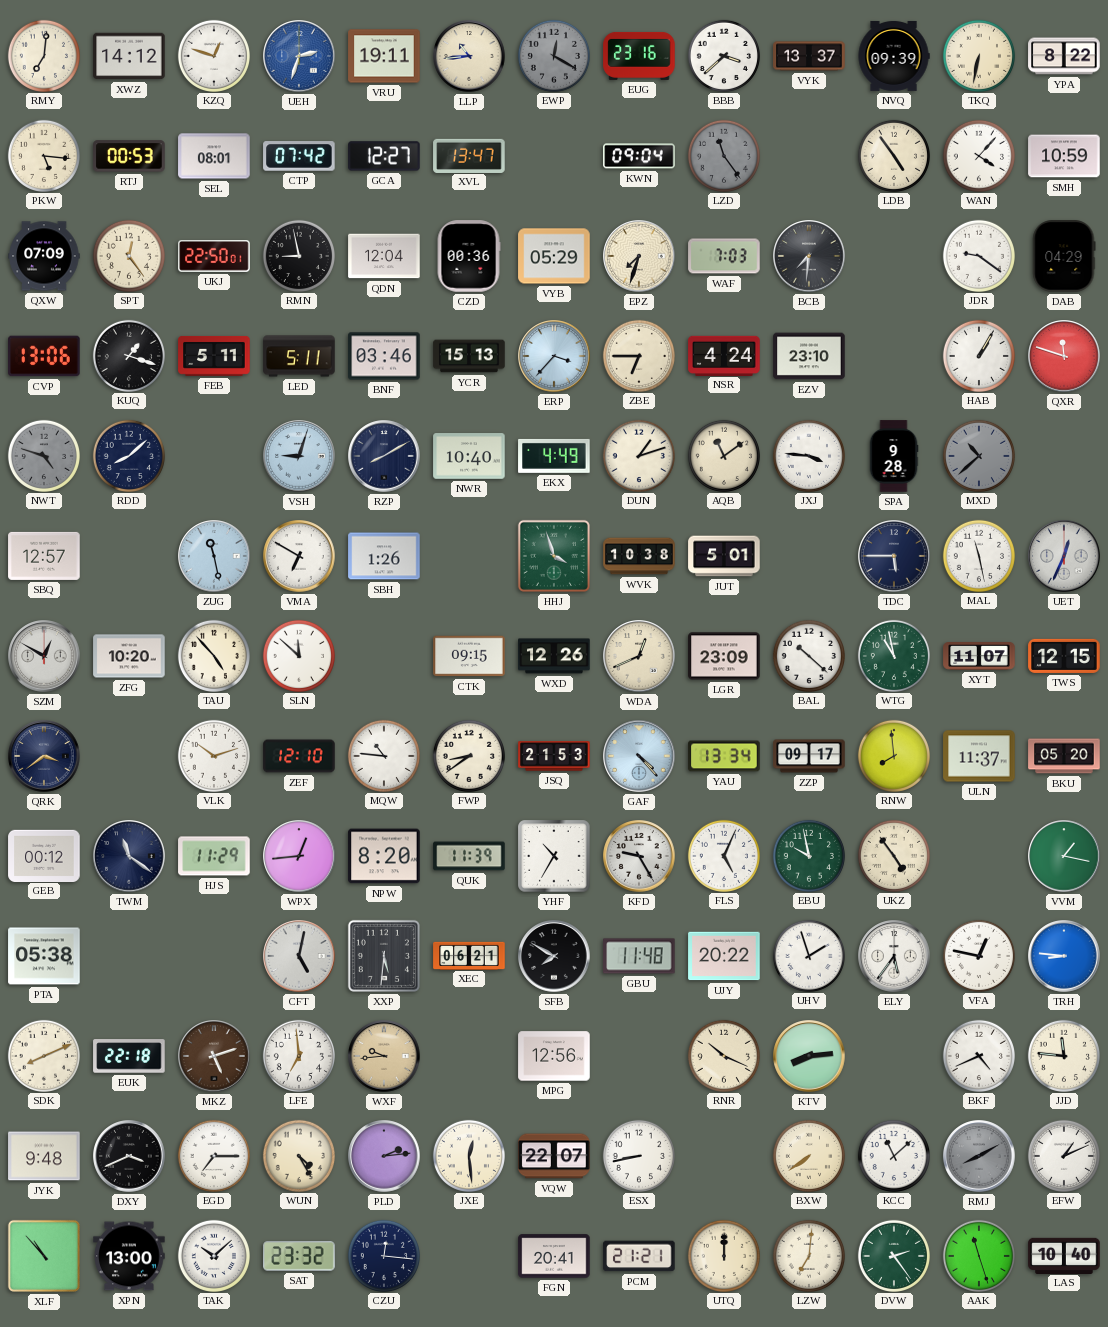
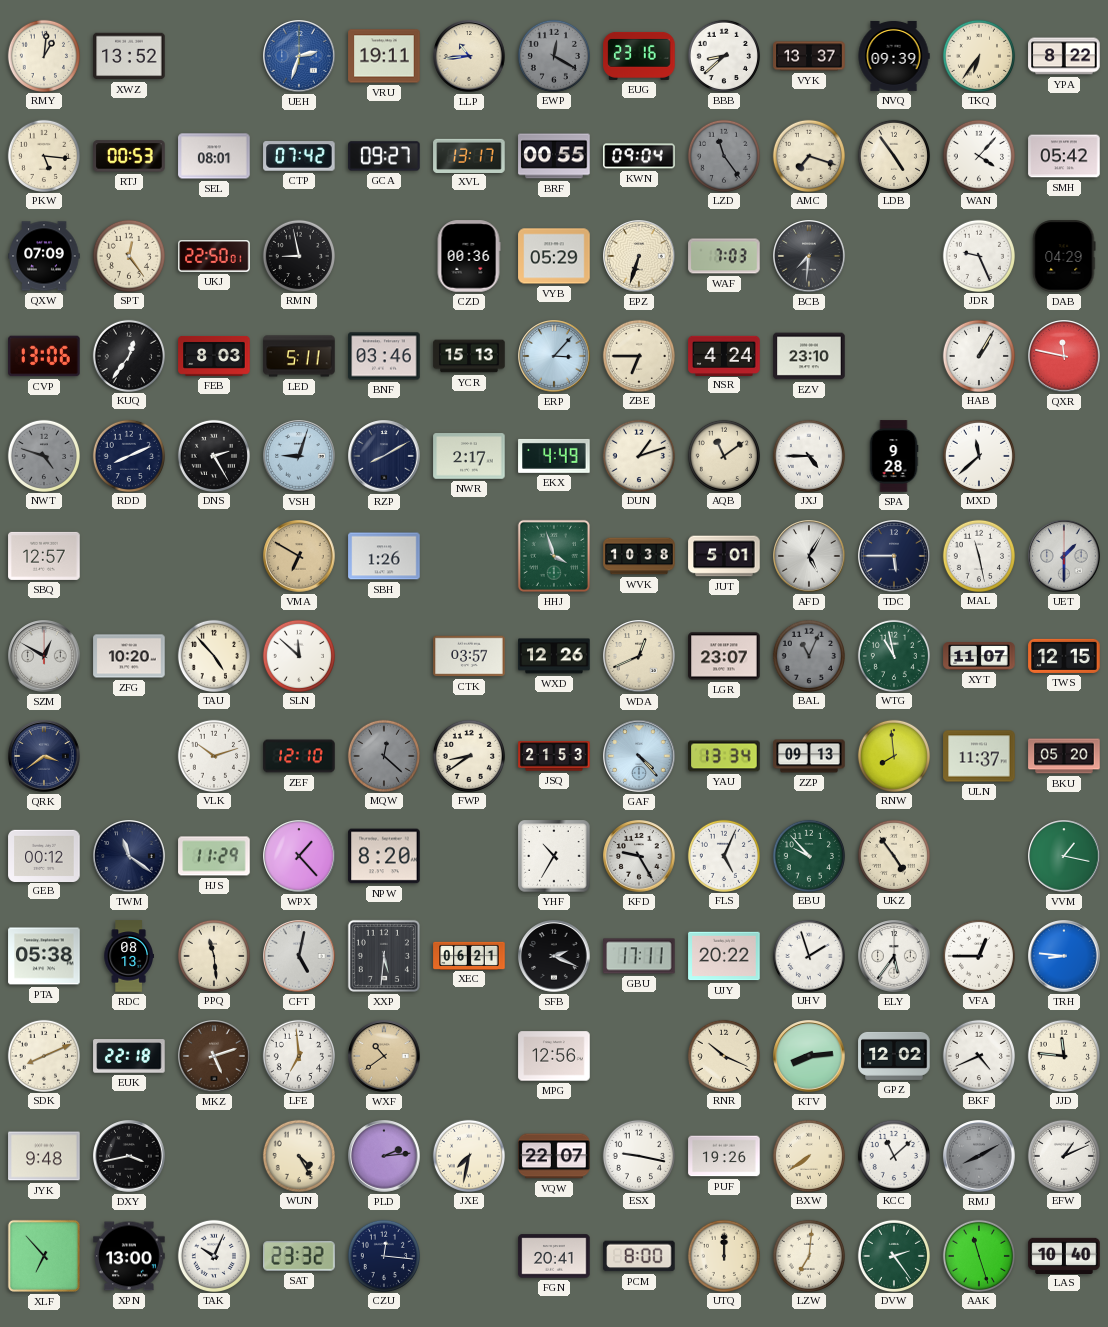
RMY: 7:01 -> 1:01 (43, 55)
XWZ: 14:12 -> 13:52 (129, 56)
KZQ: 12:48 -> none (213, 55)
BBB: 3:38 -> 8:38 (723, 55)
TKQ: 6:32 -> 6:36 (978, 55)
GCA: 12:27 -> 09:27 (384, 156)
XVL: 13:47 -> 13:17 (469, 155)
BRF: none -> 00:55 (554, 156)
AMC: none -> 7:18 (808, 155)
SMH: 10:59 -> 05:42 (1064, 156)
QDN: 12:04 -> none (384, 256)
EPZ: 7:33 -> 6:33 (639, 256)
JDR: 9:21 -> 9:26 (978, 255)
KUQ: 1:18 -> 12:36 (128, 355)
FEB: 5:11 -> 8:03 (214, 356)
ERP: 3:37 -> 3:07 (554, 356)
QXR: 11:48 -> 11:47 (1064, 356)
RDD: 8:08 -> 8:11 (128, 455)
DNS: none -> 2:25 (213, 455)
NWR: 10:40 -> 2:17 (469, 456)
JXJ: 3:46 -> 4:45 (808, 455)
MXD: 10:38 -> 11:38 (978, 455)
MXD dial: grey -> white (978, 455)
ZUG: 11:28 -> none (214, 556)
VMA dial: white -> champagne (299, 556)
AFD: none -> 5:05 (809, 556)
UET: 12:34 -> 1:30 (1064, 556)
CTK: 09:15 -> 03:57 (469, 656)
LGR: 23:09 -> 23:07 (724, 656)
BAL: 10:22 -> 11:04 (808, 655)
BAL dial: white -> grey (808, 655)
MQW: 10:46 -> 12:22 (383, 755)
MQW dial: white -> grey (383, 755)
ZZP: 09:17 -> 09:13 (809, 756)
WPX: 12:44 -> 1:23 (299, 856)
QUK: 11:39 -> none (469, 856)
EBU: 9:58 -> 9:53 (808, 855)
RDC: none -> 08:13 (128, 956)
PPQ: none -> 11:29 (213, 955)
SFB: 7:50 -> 2:19 (554, 956)
GBU: 11:48 -> 17:11 (639, 956)
VFA: 12:47 -> 12:45 (978, 955)
WXF: 9:44 -> 10:39 (384, 1056)
GPZ: none -> 12:02 (894, 1056)
DXY: 3:41 -> 3:43 (129, 1156)
EGD: 7:15 -> none (213, 1155)
JXE: 12:29 -> 7:32 (468, 1155)
ESX: 8:43 -> 9:17 (638, 1155)
PUF: none -> 19:26 (724, 1156)
XLF: 10:53 -> 6:53 (44, 1256)
TAK: 10:08 -> 10:04 (213, 1255)
PCM: 21:21 -> 8:00 (639, 1256)
